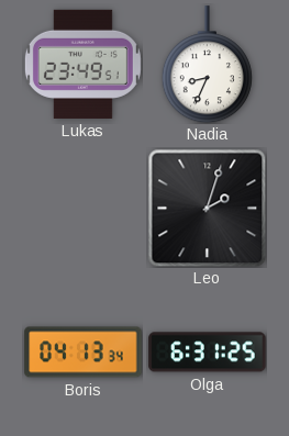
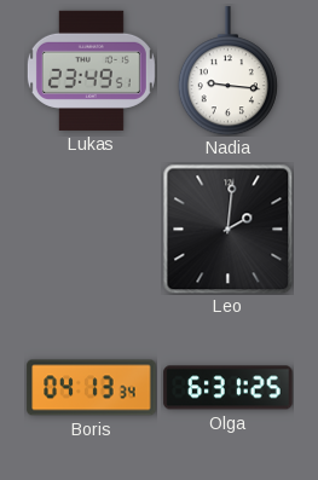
Nadia: 8:34 -> 9:16 (227, 71)
Leo: 2:03 -> 2:01 (227, 229)
